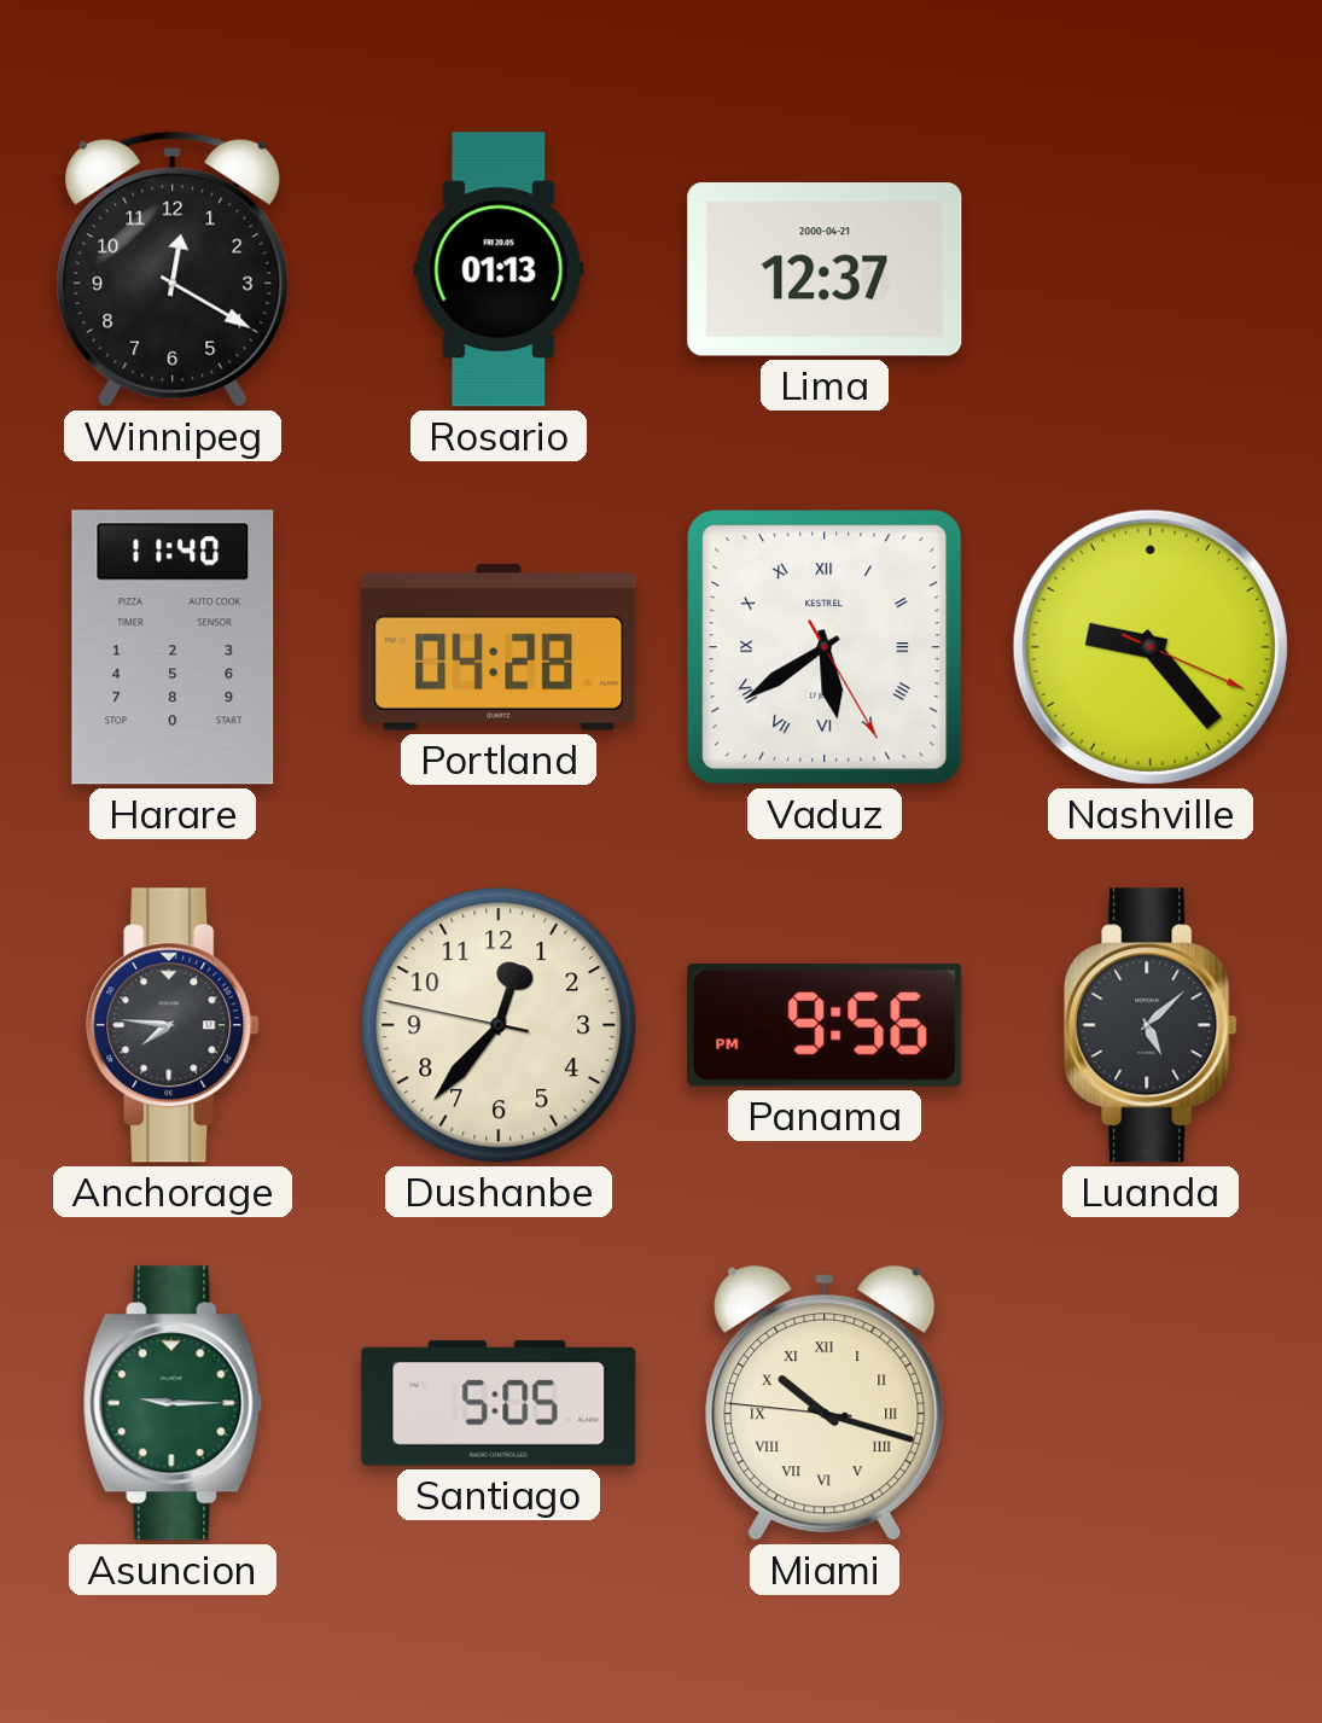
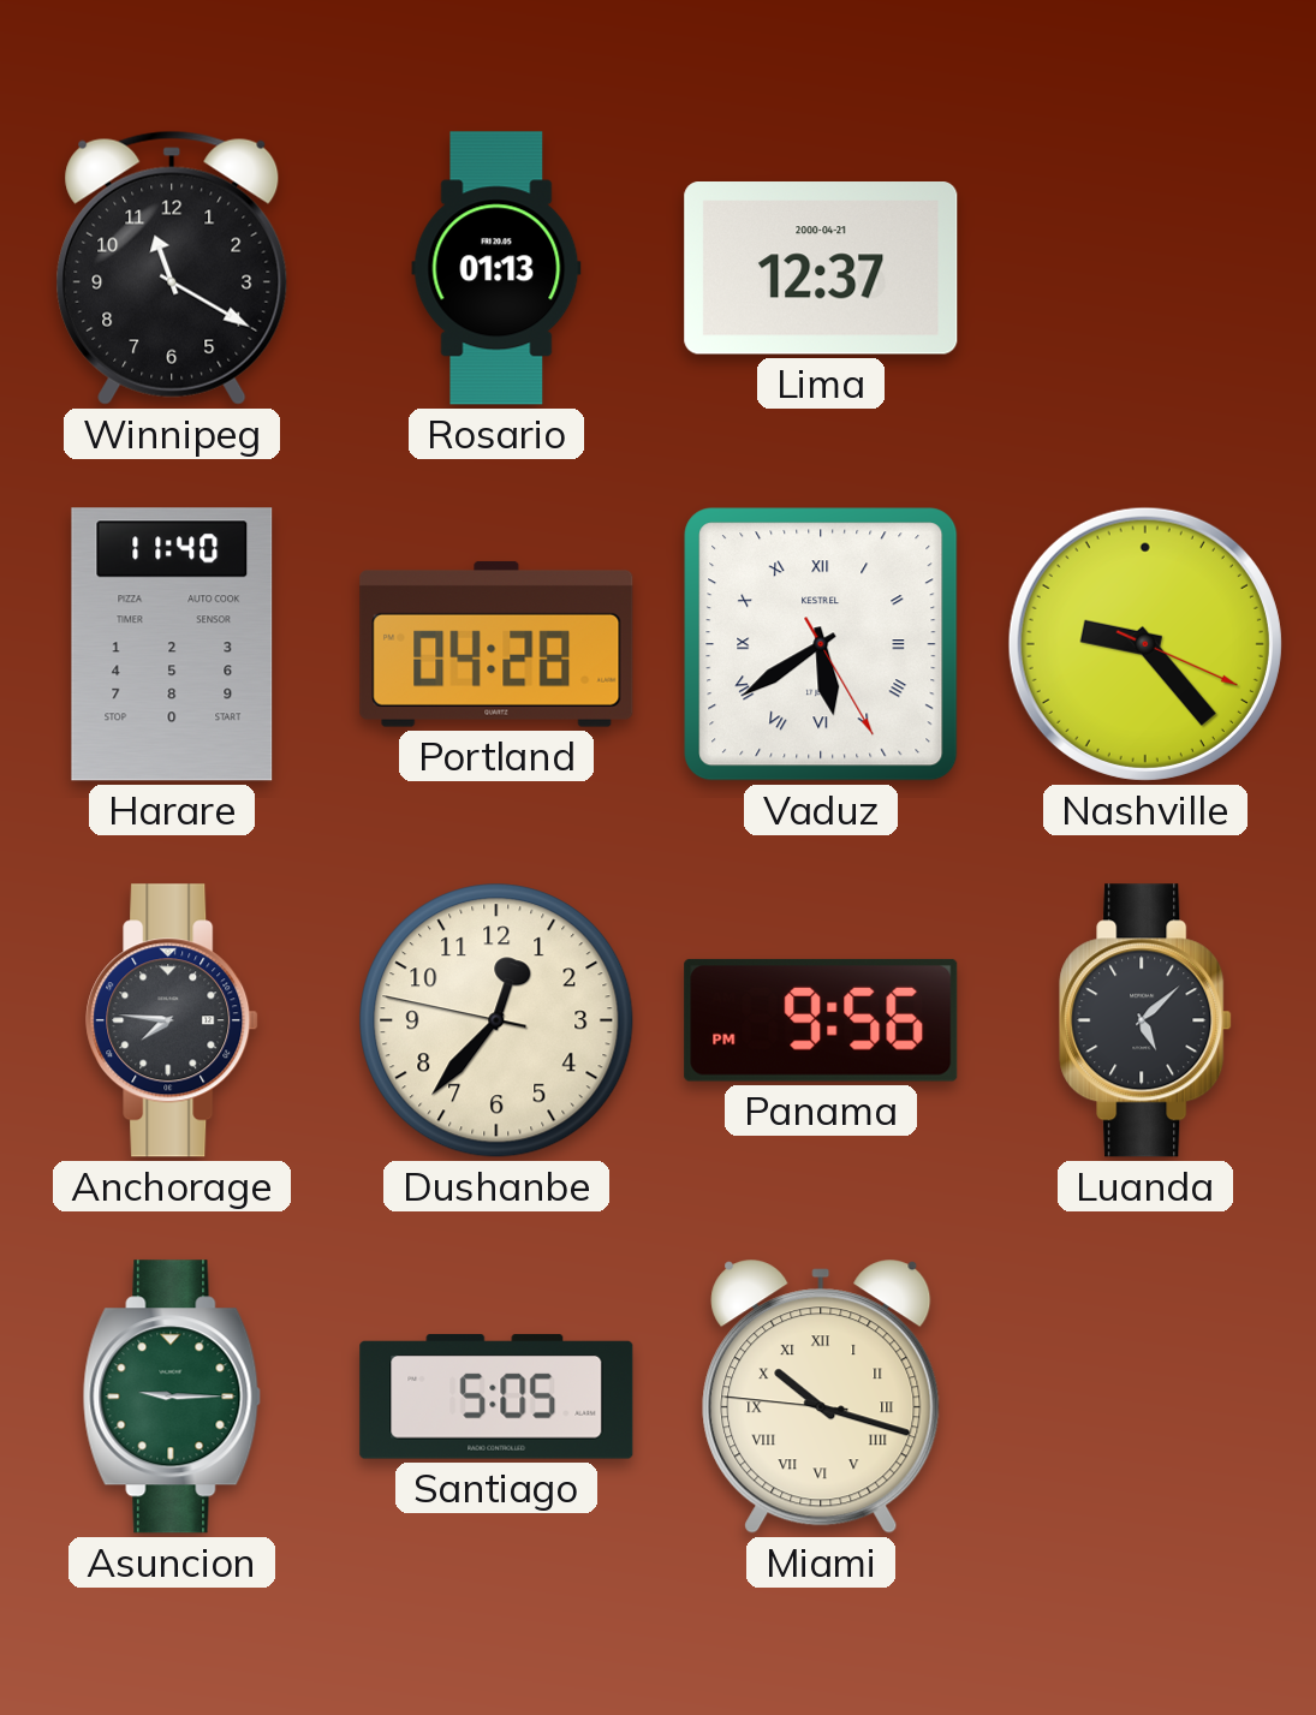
Winnipeg: 12:20 -> 11:20 (172, 268)
